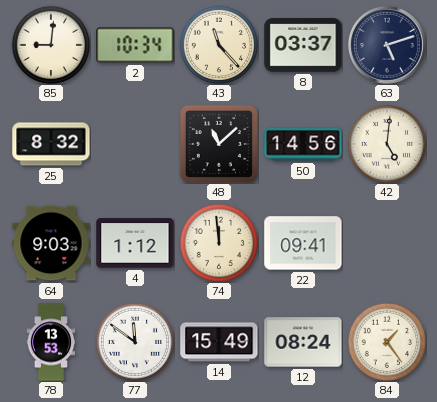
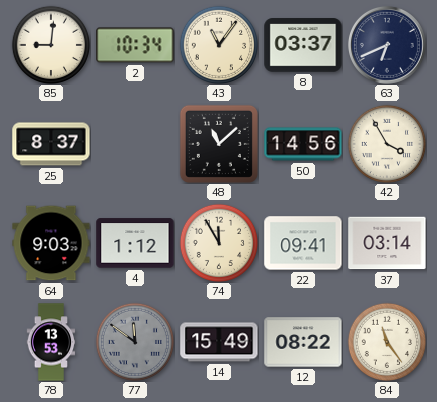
43: 11:23 -> 11:06 (218, 44)
63: 5:12 -> 6:41 (387, 45)
25: 8:32 -> 8:37 (51, 144)
42: 5:01 -> 3:55 (386, 143)
74: 11:59 -> 11:55 (218, 242)
37: none -> 03:14 (387, 243)
77 dial: white -> grey (134, 341)
12: 08:24 -> 08:22 (303, 342)
84: 1:24 -> 11:24 (386, 341)
